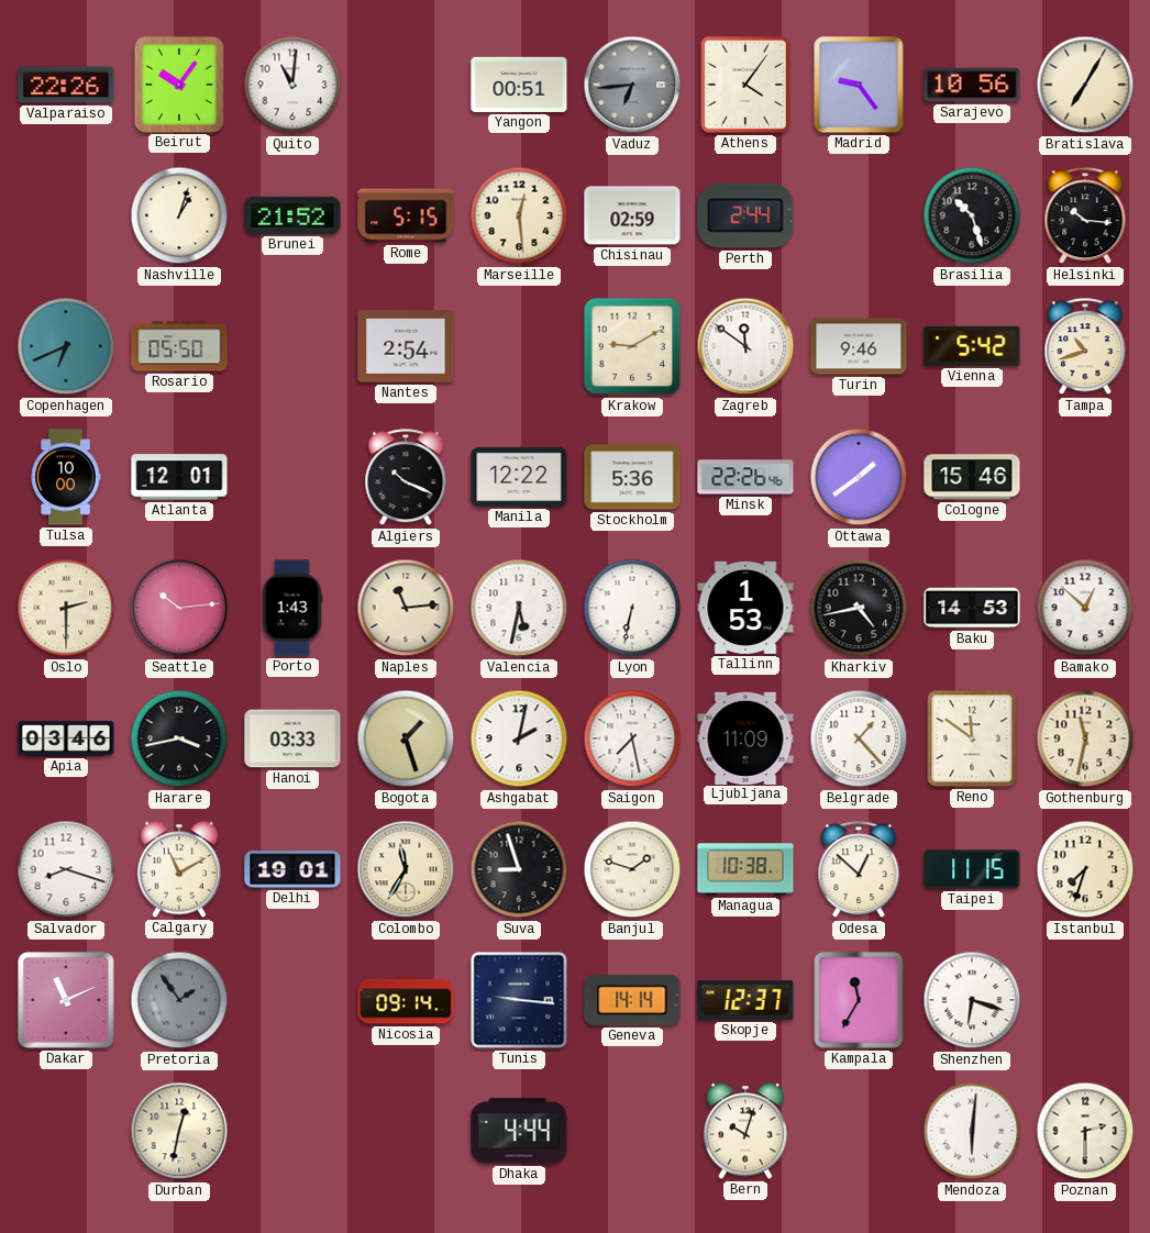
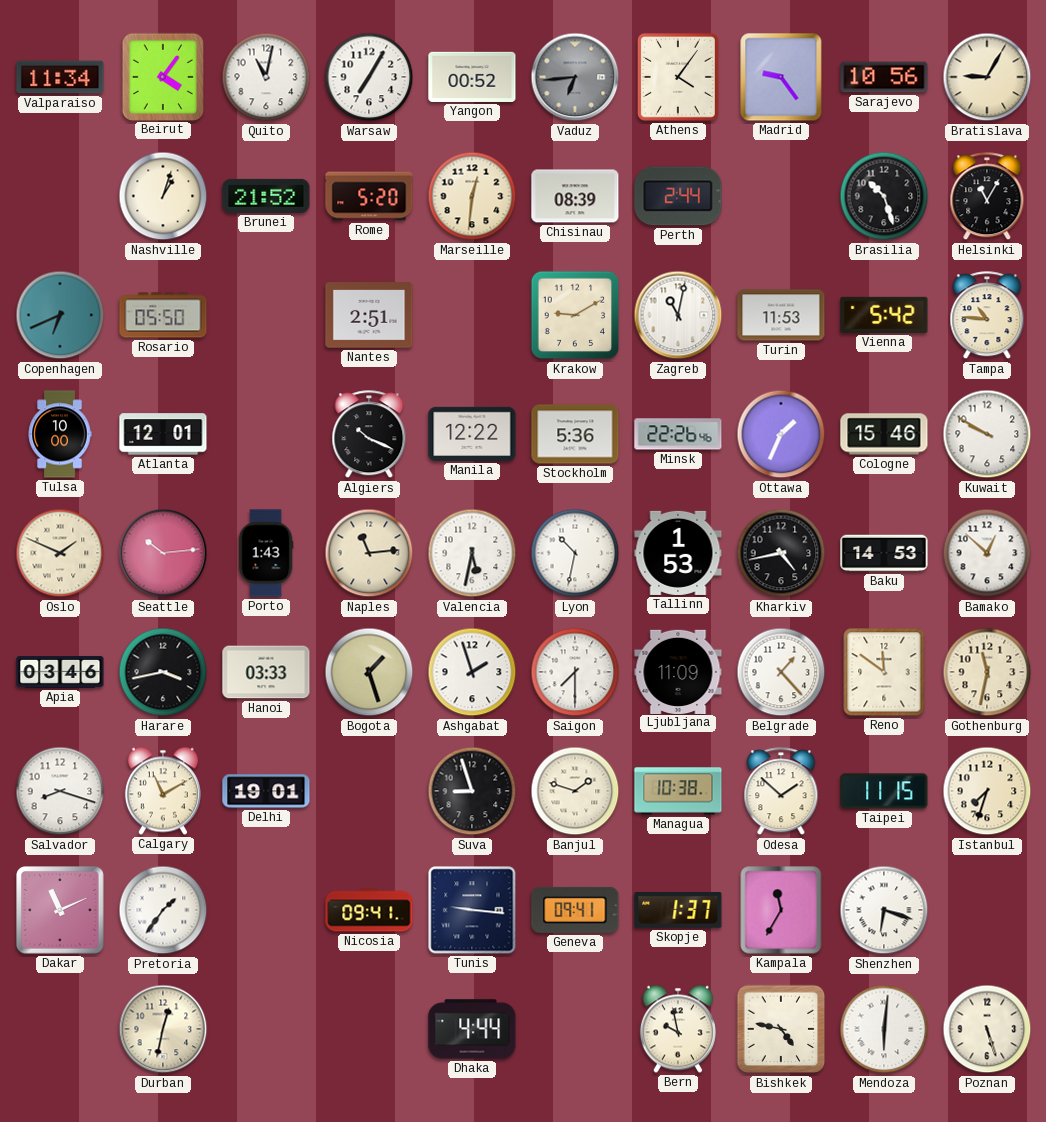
Valparaiso: 22:26 -> 11:34 (60, 77)
Beirut: 10:06 -> 4:06 (162, 76)
Quito: 11:01 -> 11:02 (266, 77)
Warsaw: none -> 7:05 (369, 77)
Yangon: 00:51 -> 00:52 (472, 77)
Bratislava: 7:05 -> 9:05 (987, 77)
Rome: 5:15 -> 5:20 (369, 196)
Marseille: 12:29 -> 12:31 (472, 196)
Chisinau: 02:59 -> 08:39 (575, 196)
Helsinki: 10:16 -> 11:05 (987, 197)
Nantes: 2:54 -> 2:51 (369, 315)
Zagreb: 11:51 -> 11:02 (678, 315)
Turin: 9:46 -> 11:53 (781, 315)
Tampa: 10:42 -> 10:46 (987, 316)
Ottawa: 1:39 -> 1:34 (781, 434)
Kuwait: none -> 9:50 (987, 434)
Oslo: 2:30 -> 1:49 (60, 553)
Lyon: 6:32 -> 10:32 (575, 553)
Ashgabat: 2:02 -> 1:57 (472, 672)
Saigon: 7:28 -> 7:30 (575, 672)
Colombo: 11:35 -> none (406, 869)
Odesa: 12:52 -> 1:52 (781, 792)
Pretoria: 1:54 -> 1:36 (163, 910)
Pretoria dial: grey -> white (163, 910)
Nicosia: 09:14 -> 09:41 (369, 910)
Geneva: 14:14 -> 09:41 (575, 910)
Skopje: 12:37 -> 1:37 (678, 910)
Bern: 10:03 -> 9:58 (678, 1029)
Bishkek: none -> 4:47 (781, 1029)
Poznan: 2:30 -> 5:27 (987, 1029)
